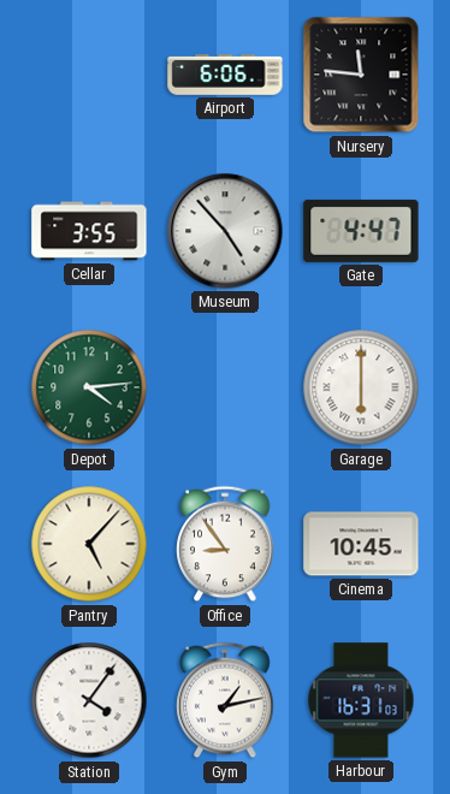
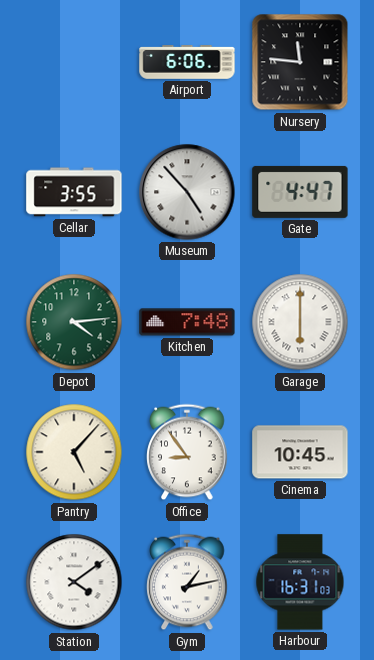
Kitchen: none -> 7:48 (187, 322)
Station: 4:06 -> 4:09 (74, 582)
